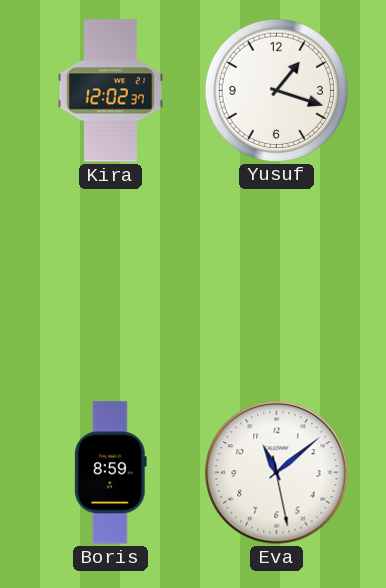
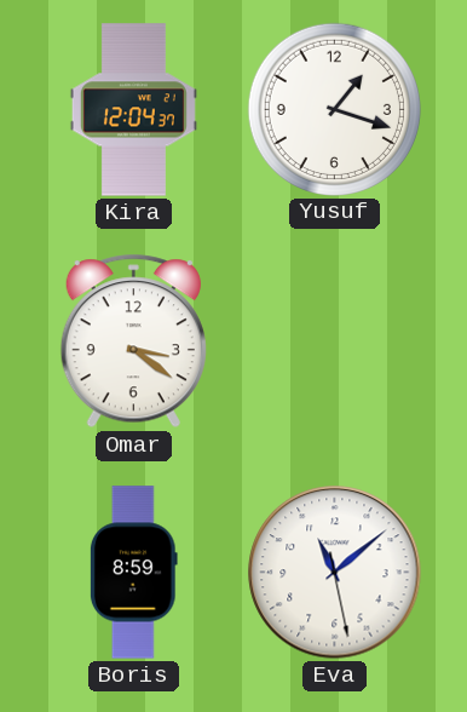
Kira: 12:02 -> 12:04 (133, 110)
Omar: none -> 3:21 (133, 341)
